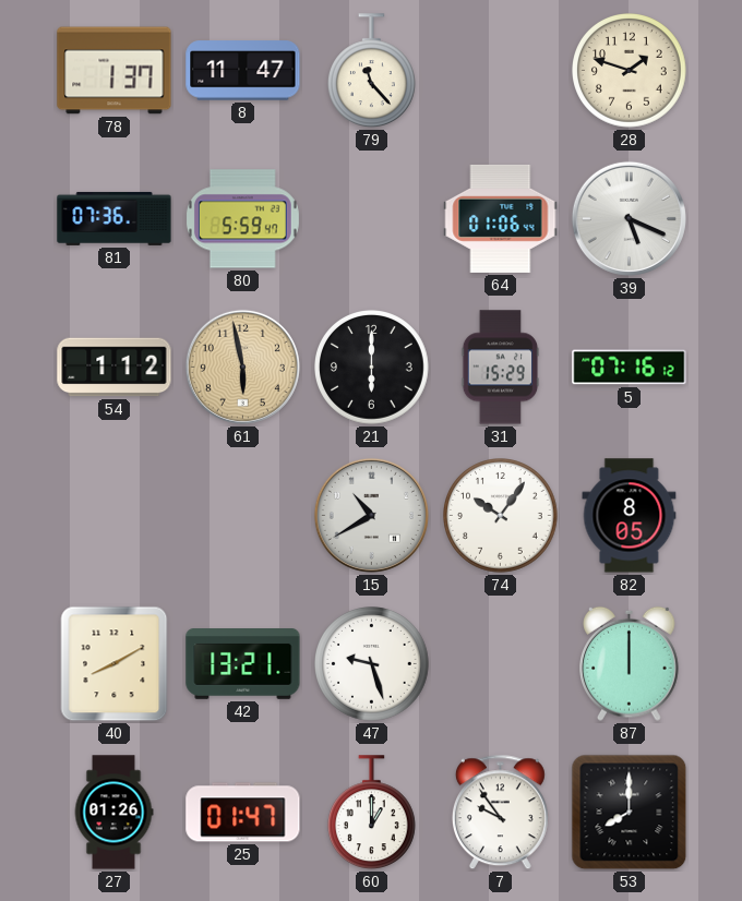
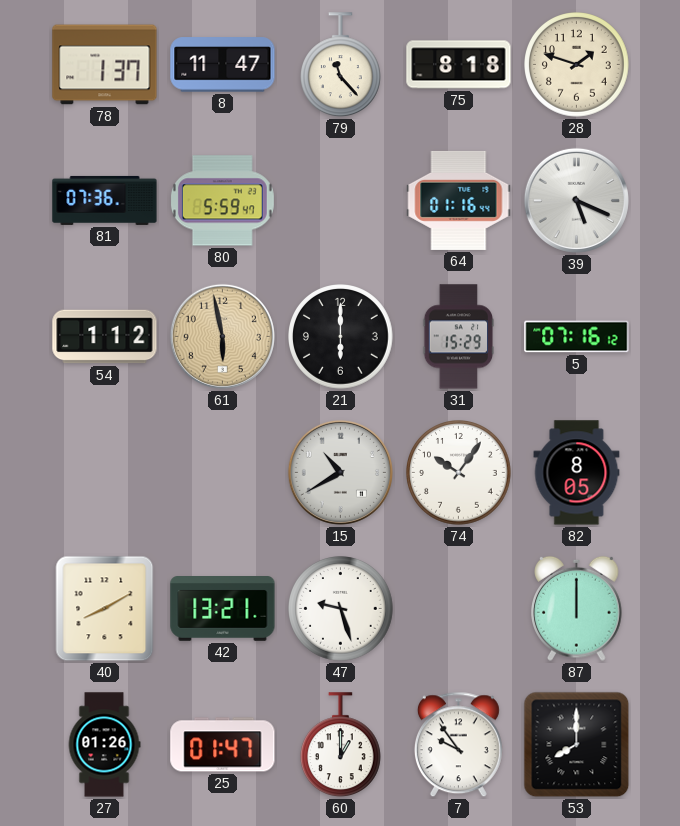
75: none -> 8:18 (459, 65)
64: 01:06 -> 01:16 (459, 200)
